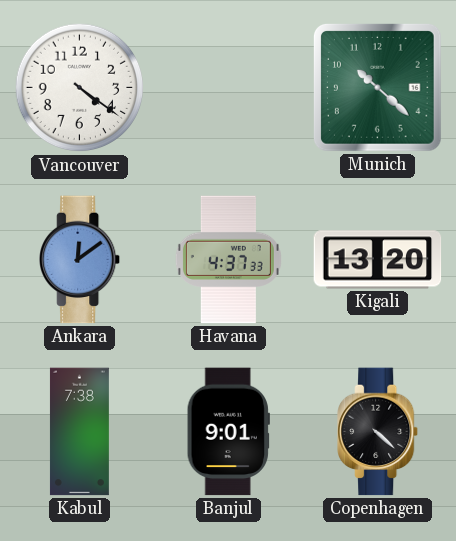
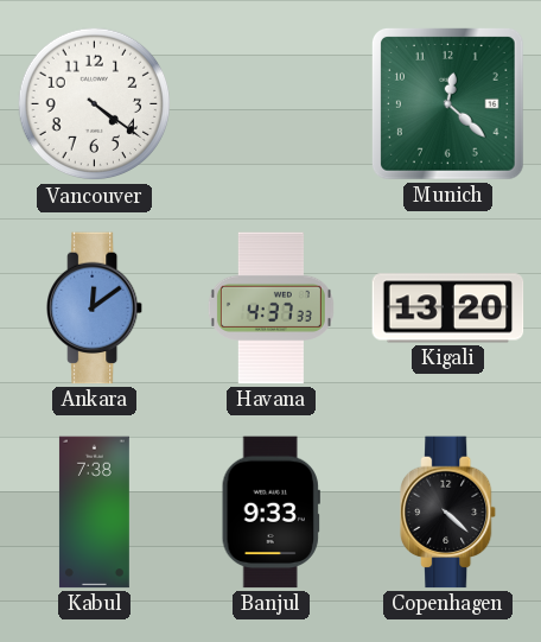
Munich: 10:22 -> 12:22 (448, 104)
Banjul: 9:01 -> 9:33 (270, 513)
